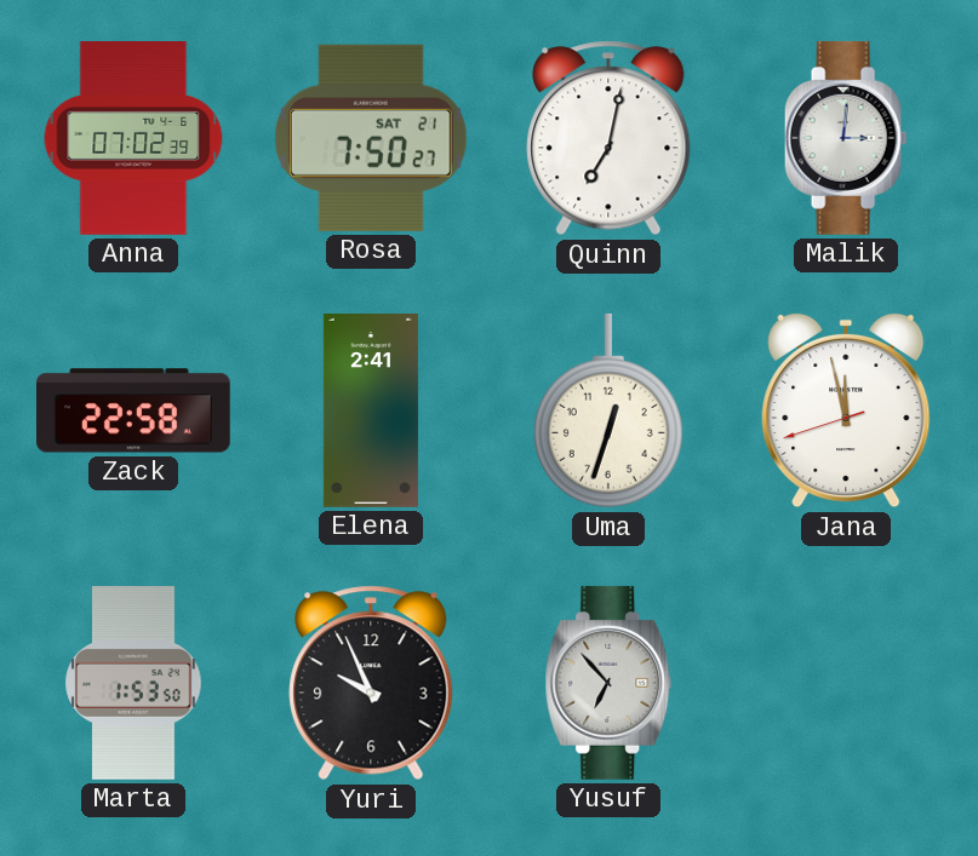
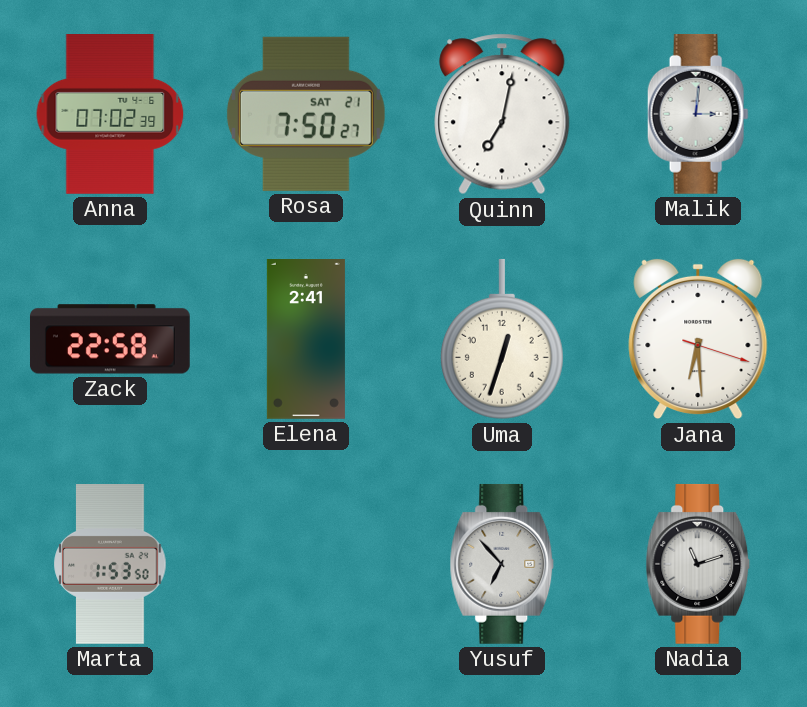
Jana: 11:57 -> 6:29 (698, 339)
Yuri: 9:56 -> none (371, 683)
Nadia: none -> 11:12 (698, 564)
